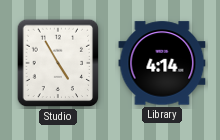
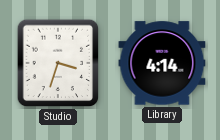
Studio: 4:55 -> 3:33 (58, 63)
